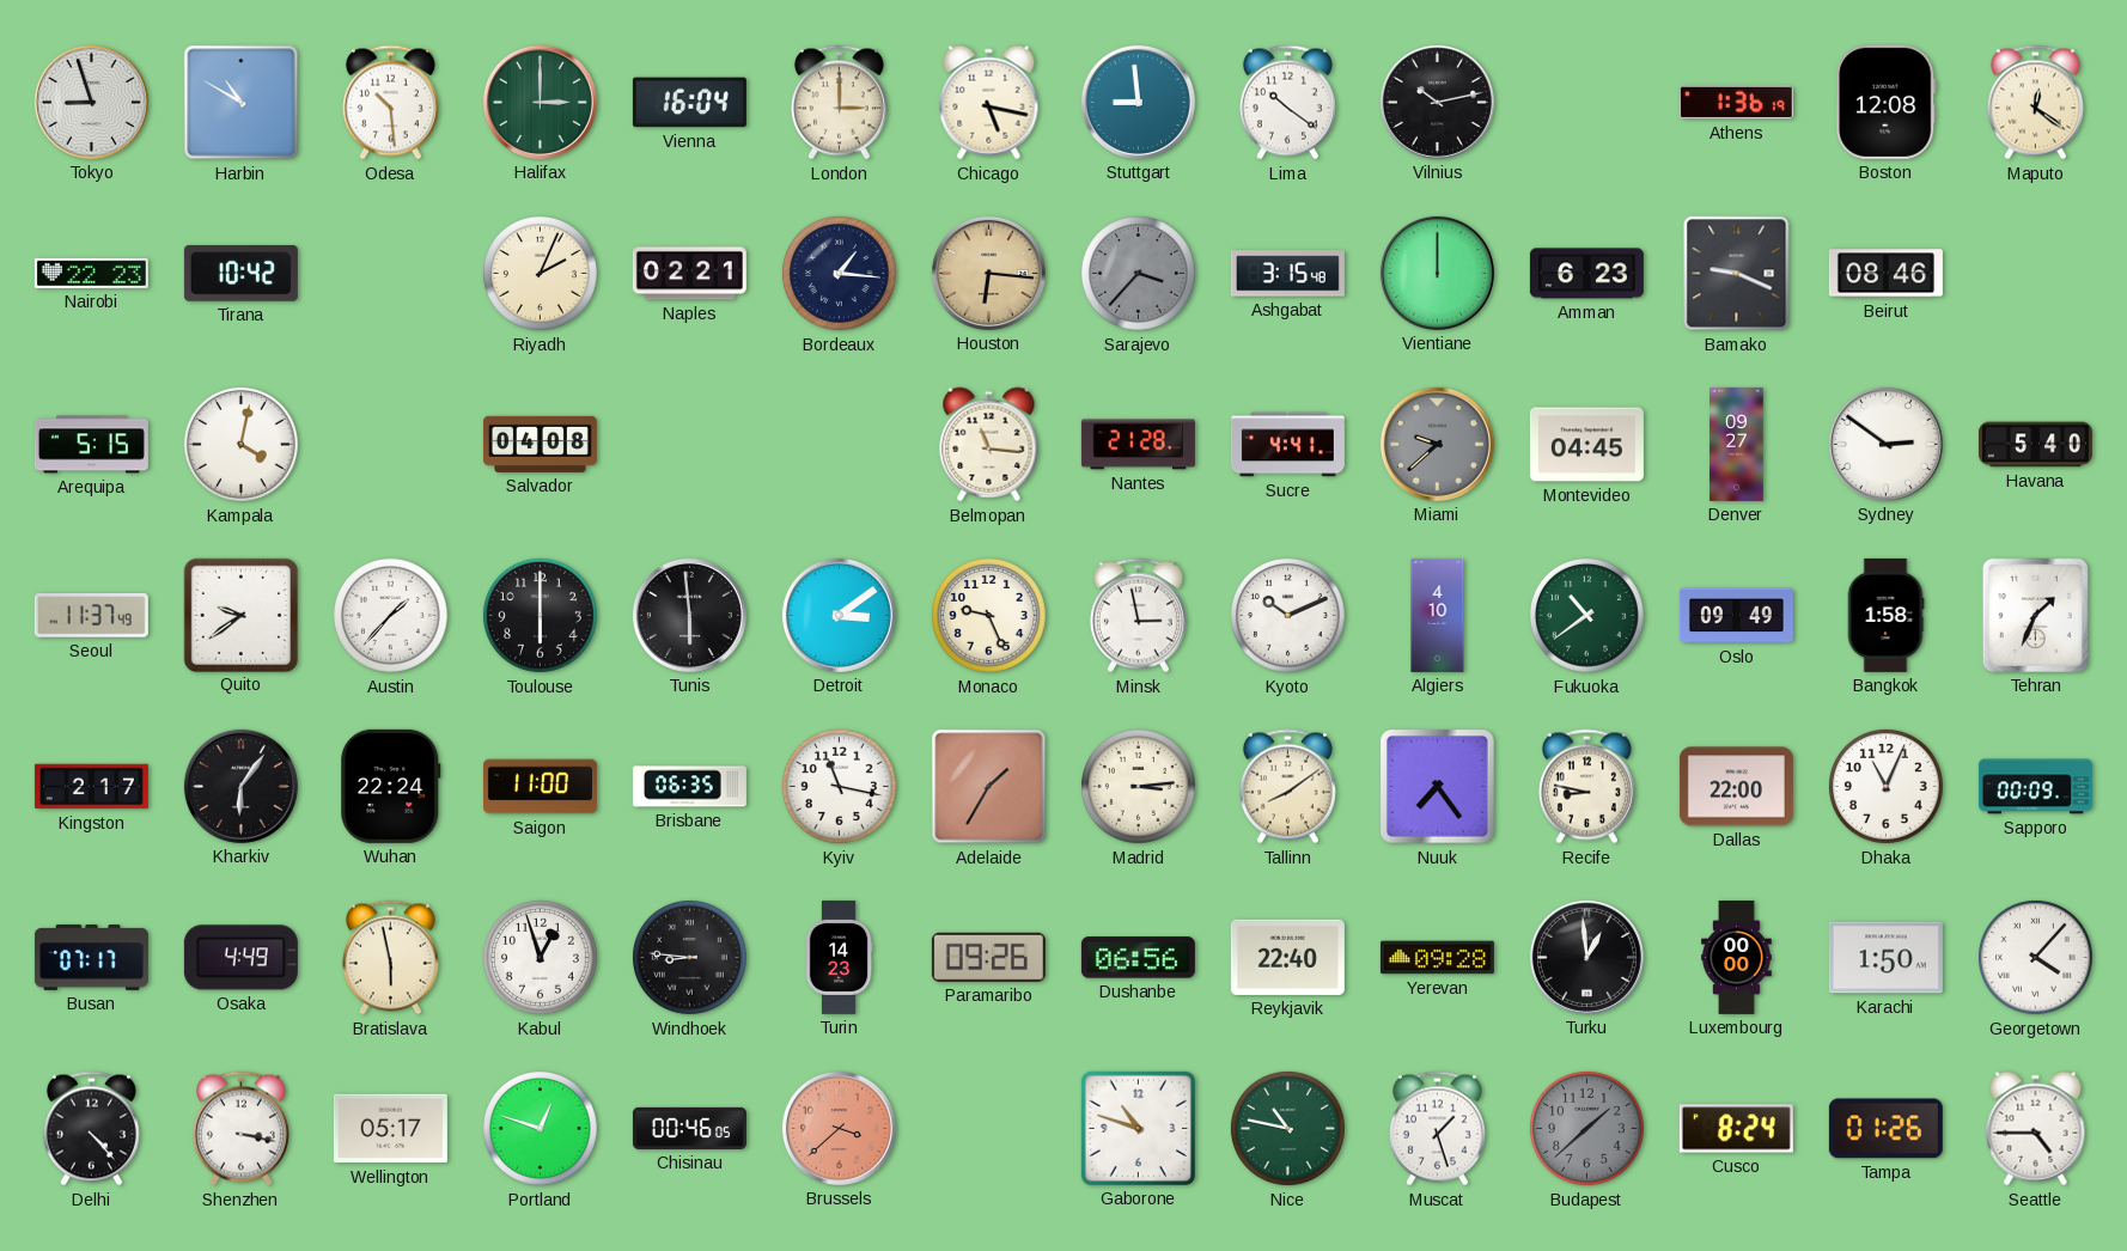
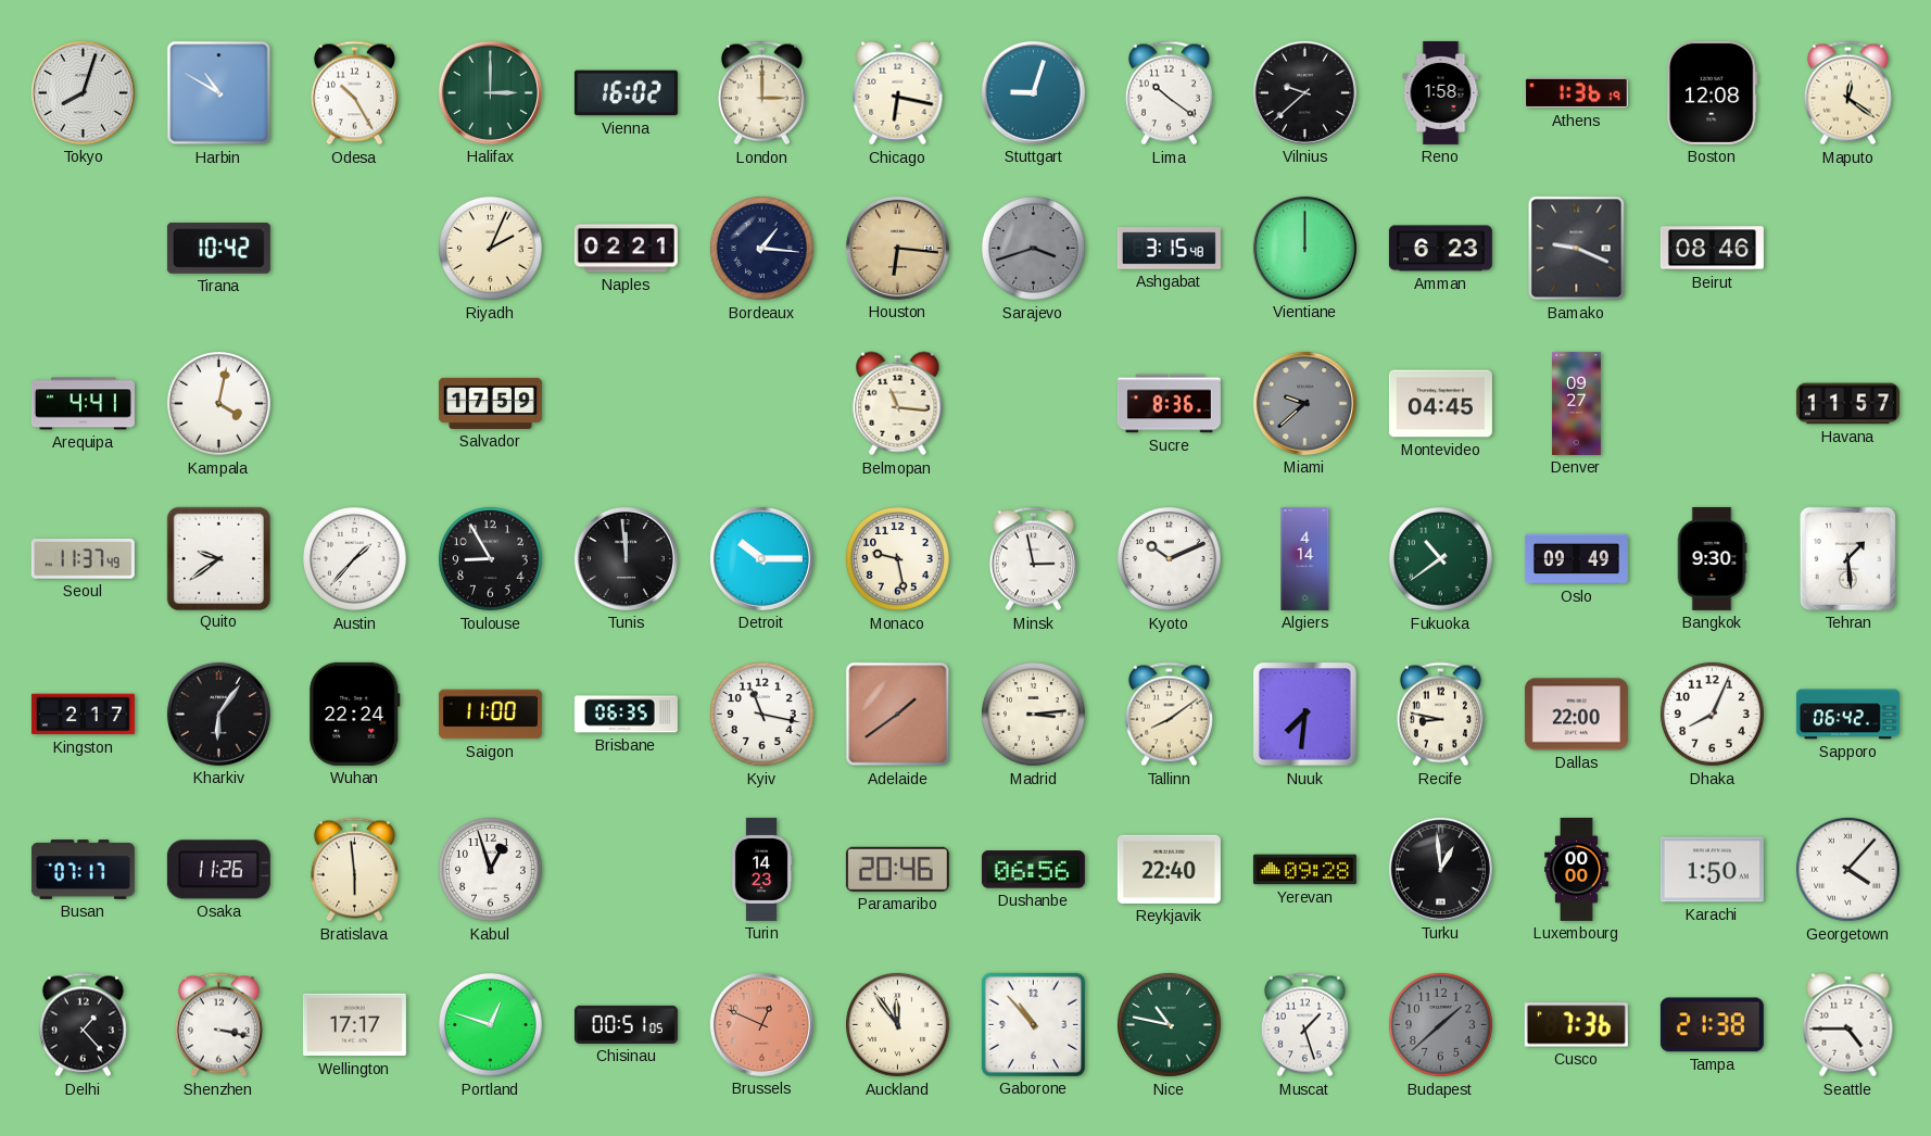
Tokyo: 8:57 -> 8:03 (83, 92)
Odesa: 10:29 -> 10:25 (354, 93)
Vienna: 16:04 -> 16:02 (626, 93)
Chicago: 5:17 -> 6:17 (898, 93)
Stuttgart: 8:59 -> 9:03 (1033, 92)
Vilnius: 10:13 -> 9:38 (1304, 92)
Reno: none -> 1:58 (1441, 92)
Nairobi: 22:23 -> none (91, 273)
Sarajevo: 3:37 -> 3:42 (1033, 248)
Arequipa: 5:15 -> 4:41 (83, 404)
Salvador: 04:08 -> 17:59 (490, 403)
Nantes: 21:28 -> none (1138, 445)
Sucre: 4:41 -> 8:36 (1169, 404)
Sydney: 2:51 -> none (1885, 444)
Havana: 5:40 -> 11:57 (1847, 404)
Toulouse: 6:00 -> 8:55 (490, 558)
Tunis: 5:59 -> 11:59 (626, 558)
Detroit: 3:09 -> 10:15 (761, 558)
Monaco: 9:26 -> 9:28 (897, 558)
Algiers: 4:10 -> 4:14 (1305, 558)
Bangkok: 1:58 -> 9:30 (1712, 558)
Tehran: 1:34 -> 1:29 (1847, 558)
Adelaide: 1:35 -> 1:39 (898, 715)
Nuuk: 7:24 -> 7:31 (1305, 715)
Dhaka: 11:04 -> 8:04 (1712, 714)
Sapporo: 00:09 -> 06:42 (1847, 715)
Osaka: 4:49 -> 11:26 (218, 870)
Bratislava: 5:58 -> 5:59 (354, 870)
Windhoek: 8:46 -> none (689, 957)
Paramaribo: 09:26 -> 20:46 (897, 869)
Delhi: 4:23 -> 1:23 (83, 1025)
Wellington: 05:17 -> 17:17 (354, 1025)
Chisinau: 00:46 -> 00:51 (626, 1024)
Brussels: 3:38 -> 12:49 (761, 1024)
Auckland: none -> 11:54 (897, 1024)
Gaborone: 10:48 -> 10:53 (1033, 1024)
Cusco: 8:24 -> 7:36 (1576, 1025)
Tampa: 01:26 -> 21:38 (1712, 1025)
